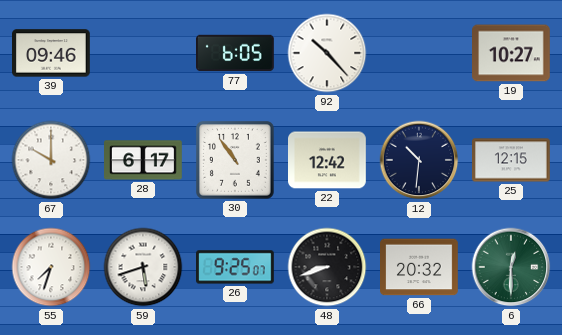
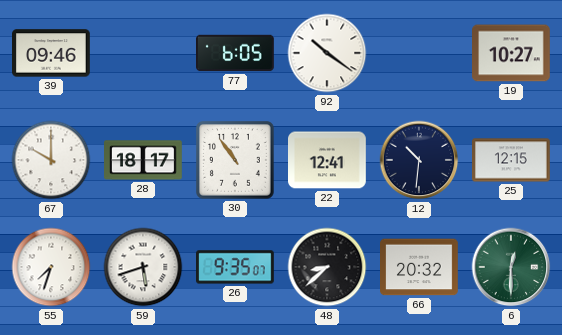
92: 10:23 -> 10:21 (327, 53)
28: 6:17 -> 18:17 (144, 160)
22: 12:42 -> 12:41 (328, 160)
26: 9:25 -> 9:35 (236, 267)
48: 8:42 -> 8:38 (327, 267)
